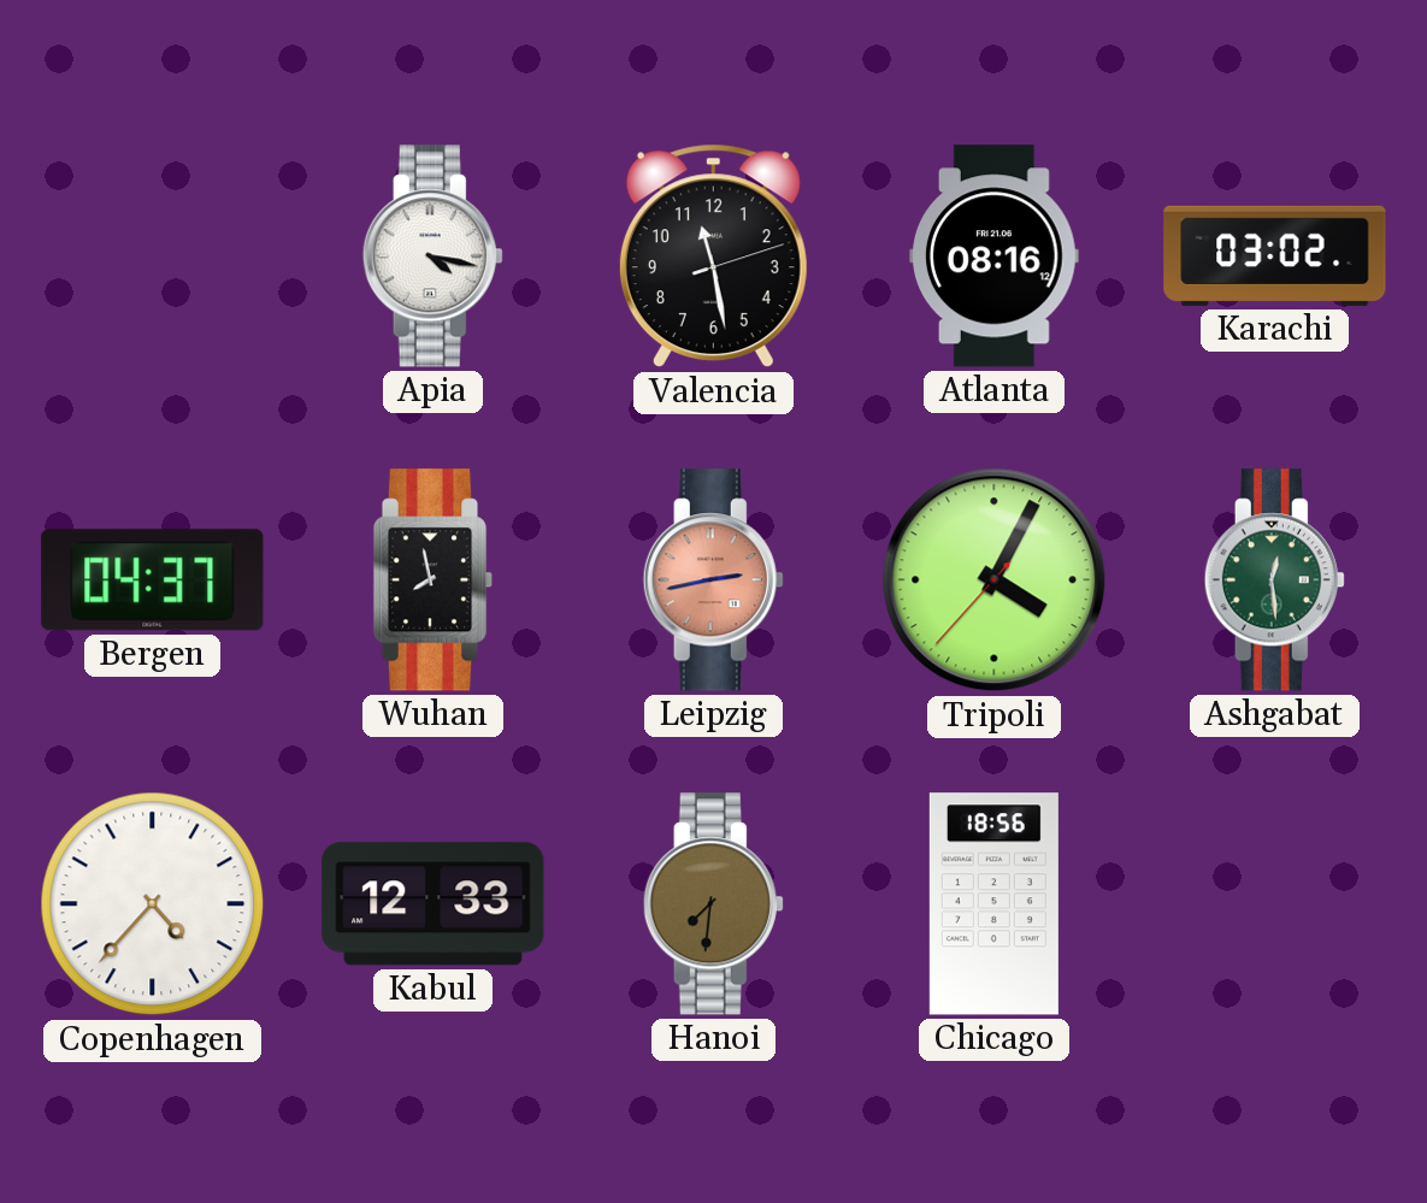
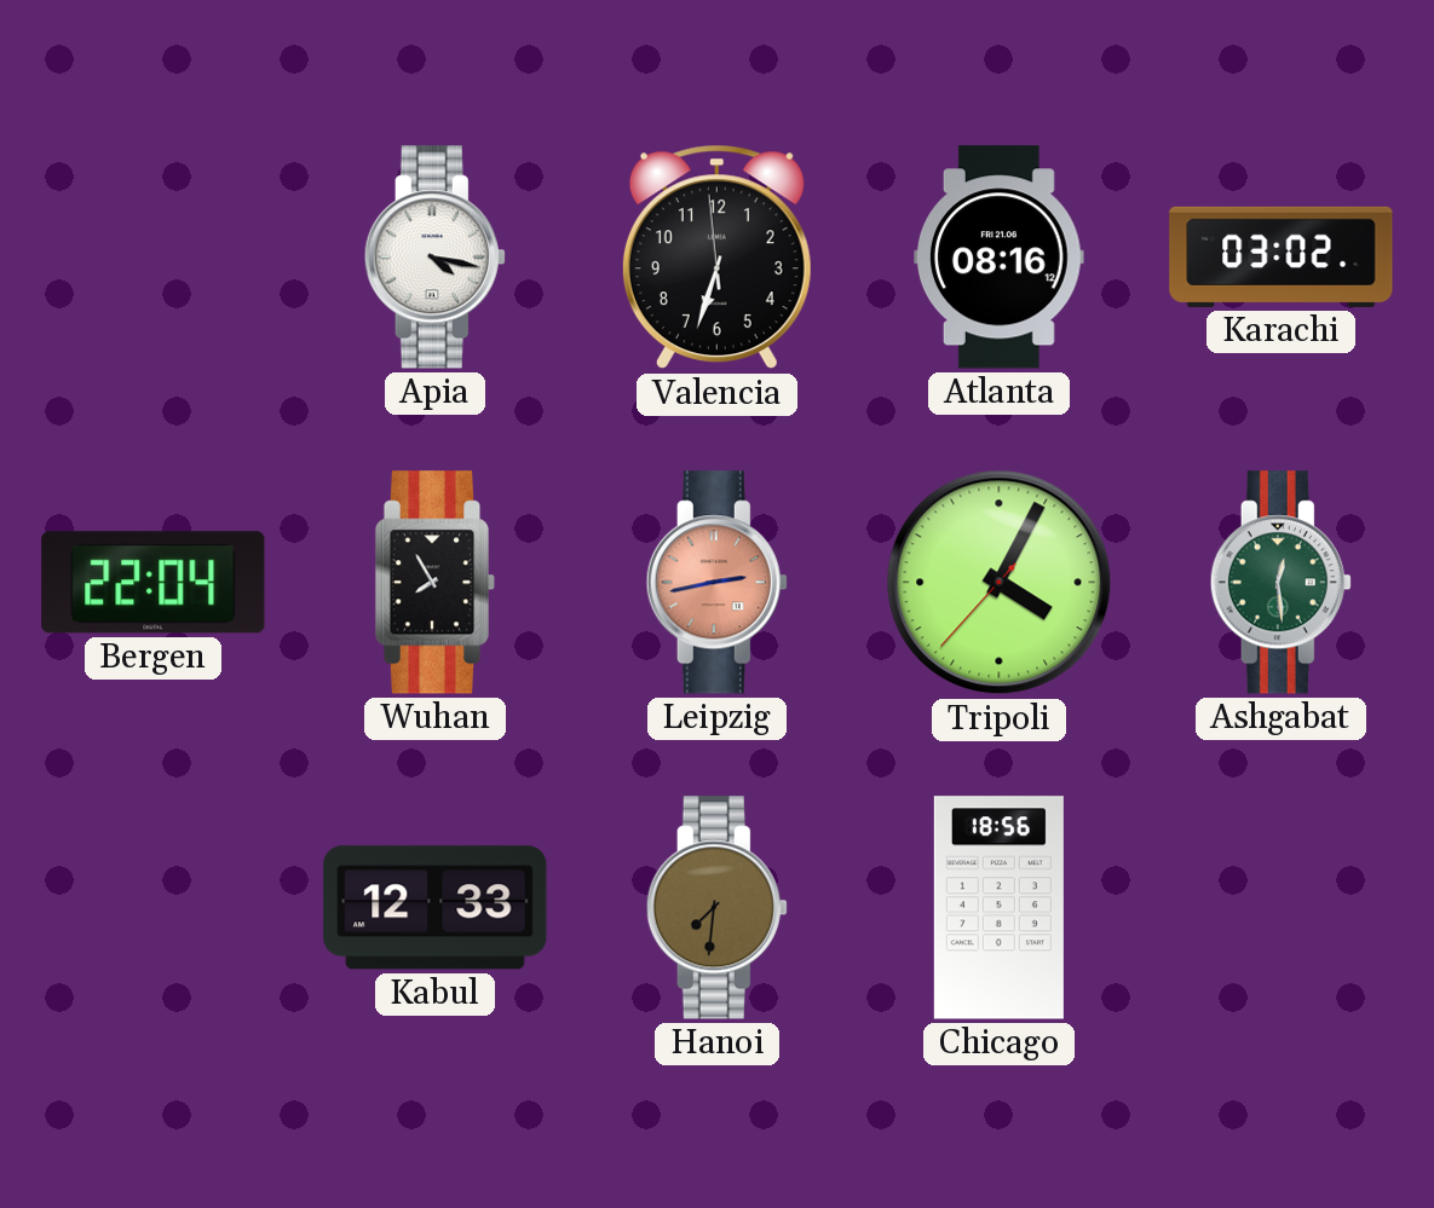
Valencia: 11:28 -> 6:32 (716, 258)
Bergen: 04:37 -> 22:04 (154, 583)
Wuhan: 7:58 -> 7:55 (436, 583)
Copenhagen: 4:37 -> none (153, 904)
